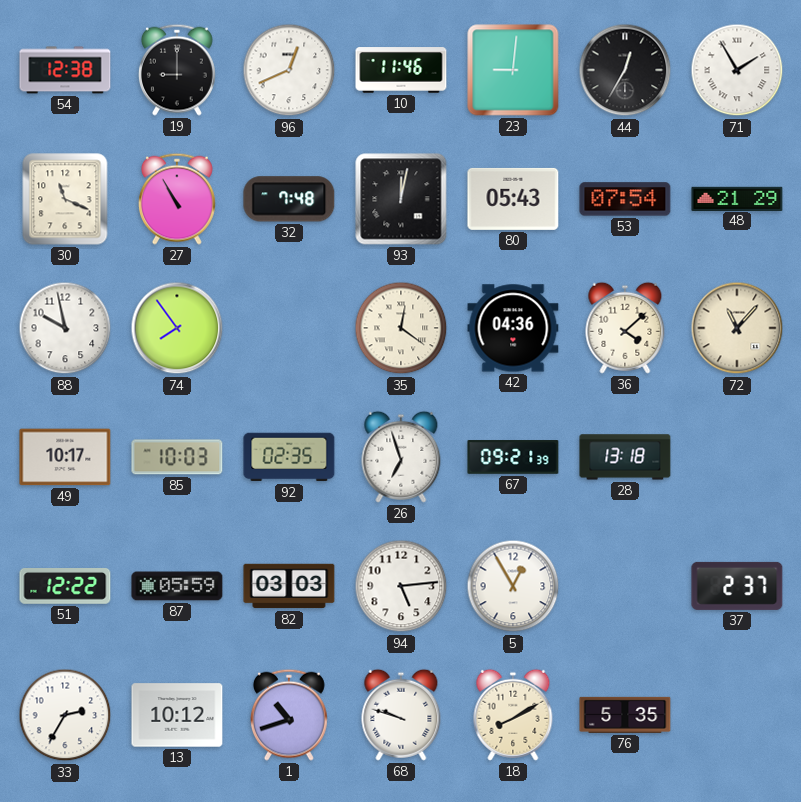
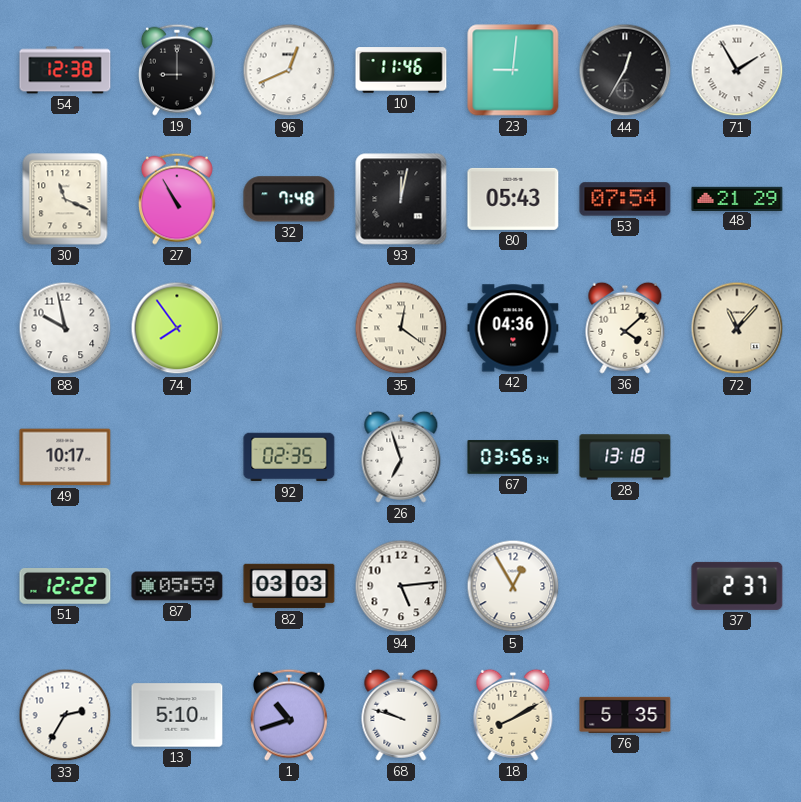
85: 10:03 -> none (177, 457)
67: 09:21 -> 03:56 (513, 457)
13: 10:12 -> 5:10 (177, 715)
